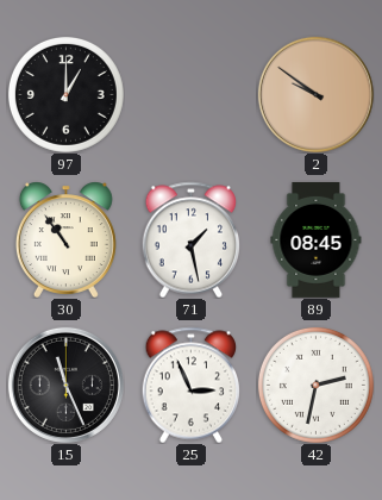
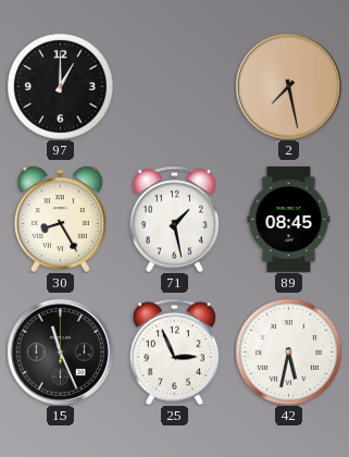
2: 9:51 -> 7:28 (288, 86)
30: 10:54 -> 8:25 (60, 219)
42: 2:32 -> 5:32 (288, 351)
